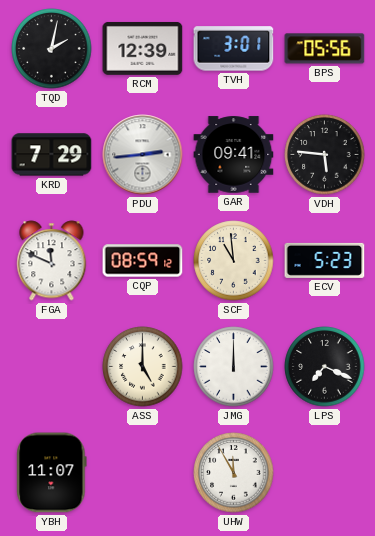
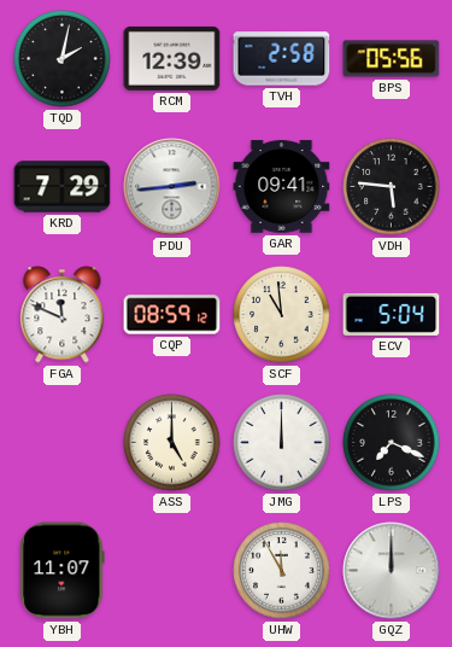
TVH: 3:01 -> 2:58 (282, 59)
ECV: 5:23 -> 5:04 (392, 314)
GQZ: none -> 12:00 (392, 571)
